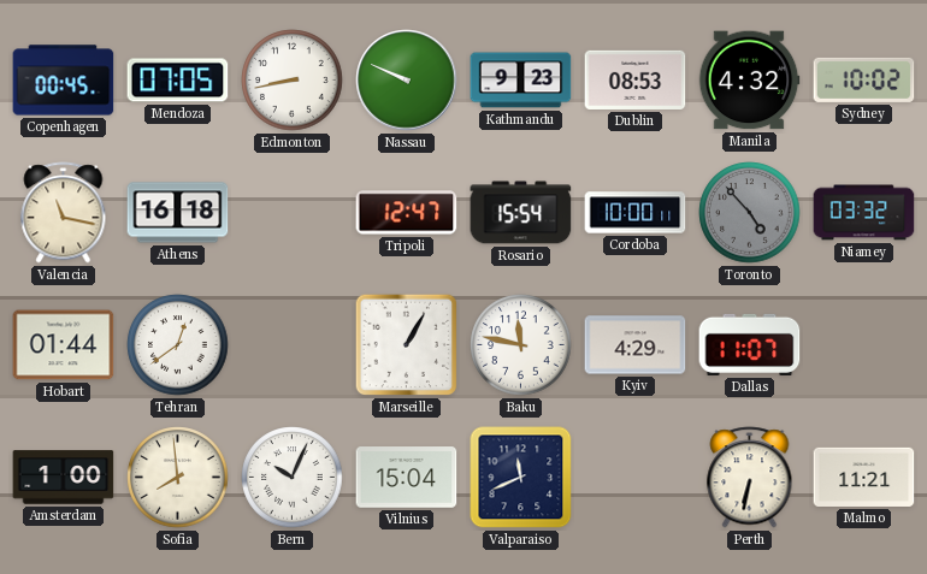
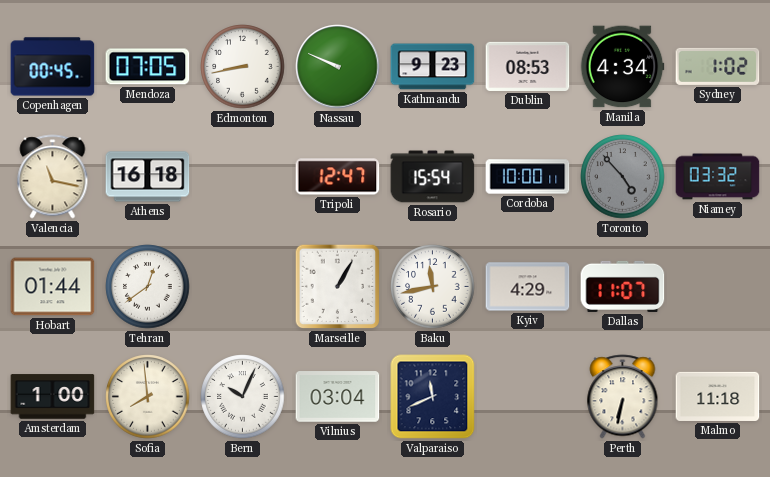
Manila: 4:32 -> 4:34 (622, 67)
Sydney: 10:02 -> 1:02 (718, 66)
Baku: 11:47 -> 11:43 (433, 287)
Vilnius: 15:04 -> 03:04 (338, 397)
Malmo: 11:21 -> 11:18 (718, 396)
